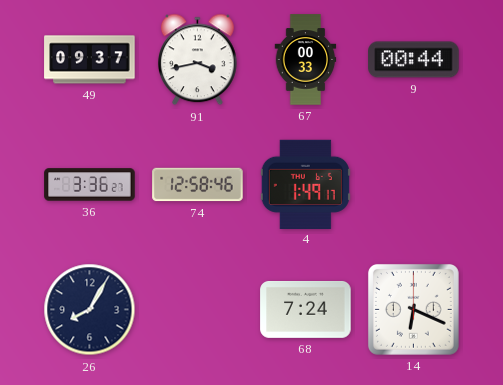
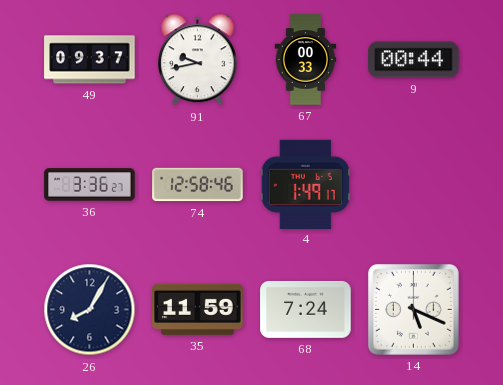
91: 3:43 -> 9:43 (198, 60)
35: none -> 11:59 (198, 309)
14: 6:19 -> 5:19 (413, 309)
